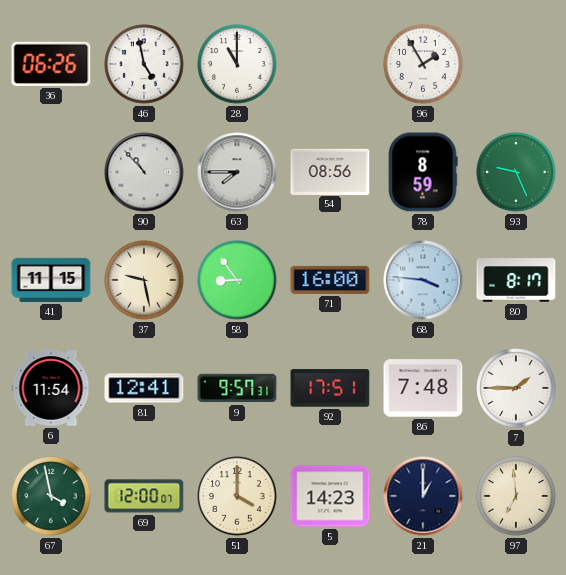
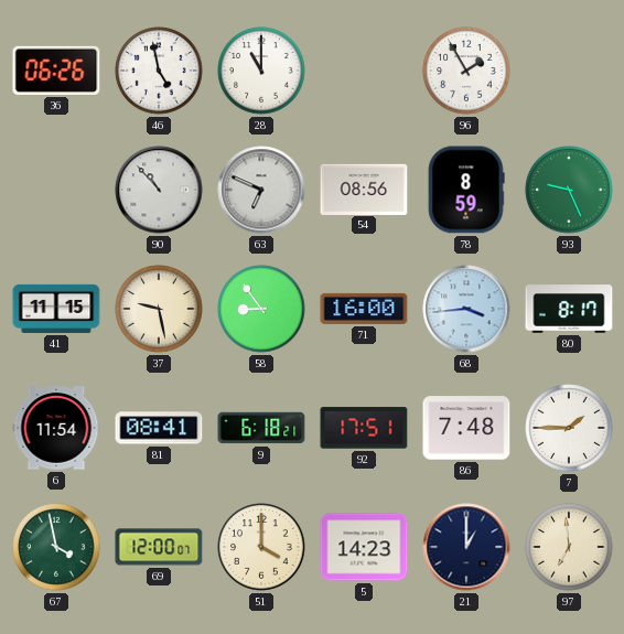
63: 7:45 -> 6:49 (261, 190)
68: 3:46 -> 3:44 (466, 309)
81: 12:41 -> 08:41 (159, 428)
9: 9:57 -> 6:18 (261, 428)
